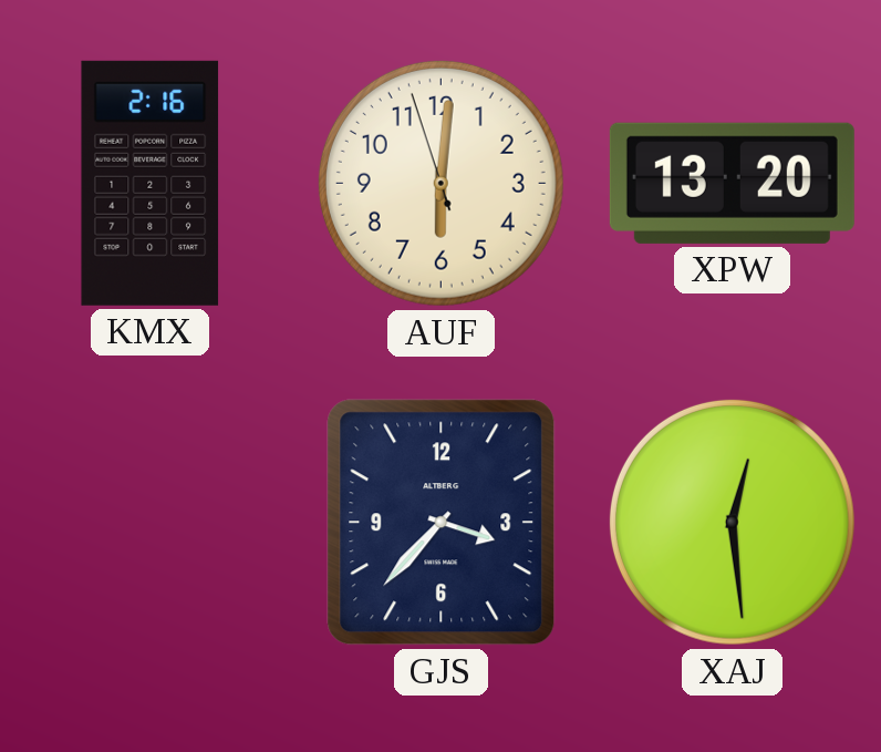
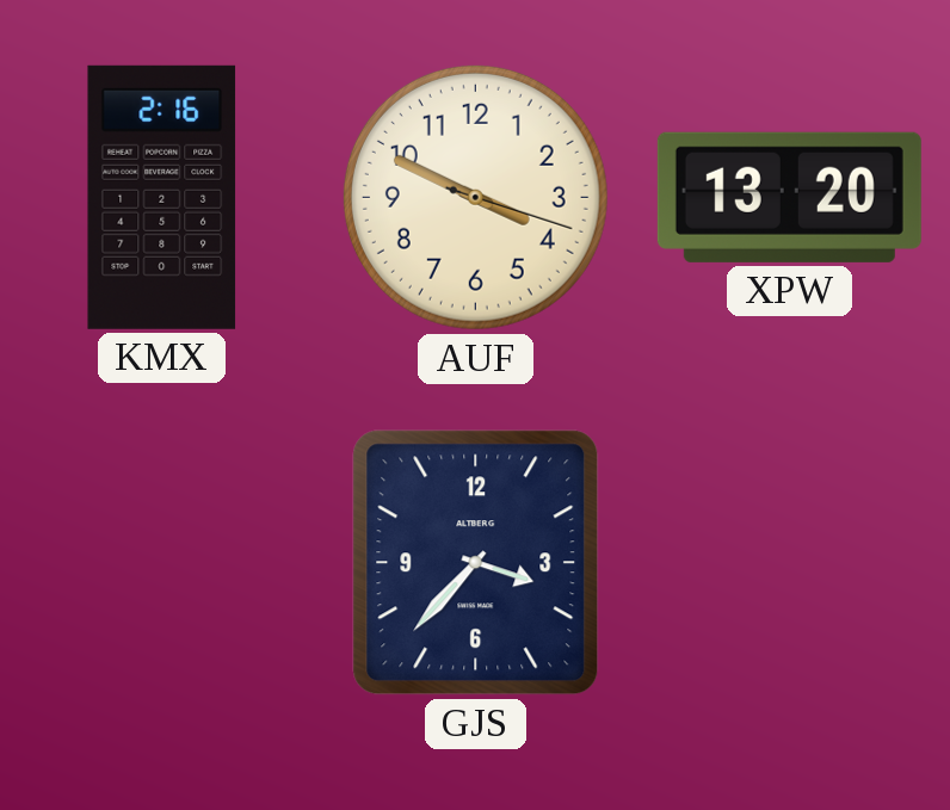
AUF: 6:00 -> 3:49 (475, 197)
XAJ: 12:29 -> none (732, 522)
